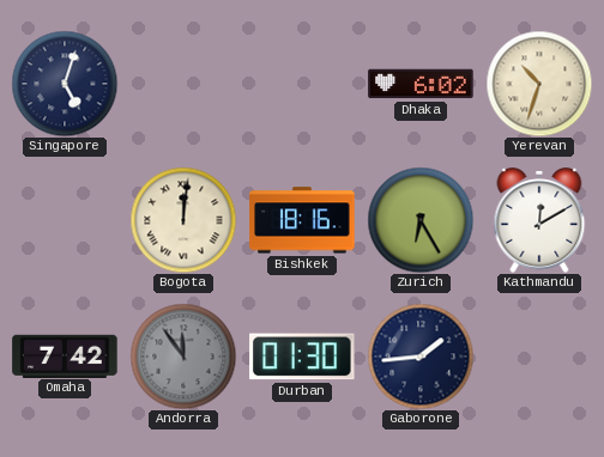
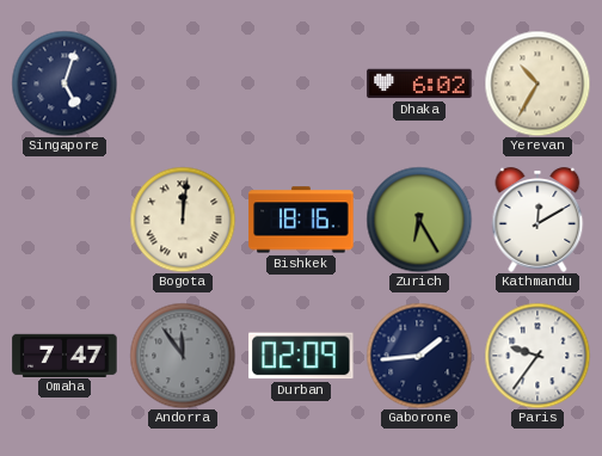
Yerevan: 10:33 -> 10:35 (537, 84)
Omaha: 7:42 -> 7:47 (64, 355)
Durban: 01:30 -> 02:09 (301, 356)
Paris: none -> 9:36 (537, 356)
